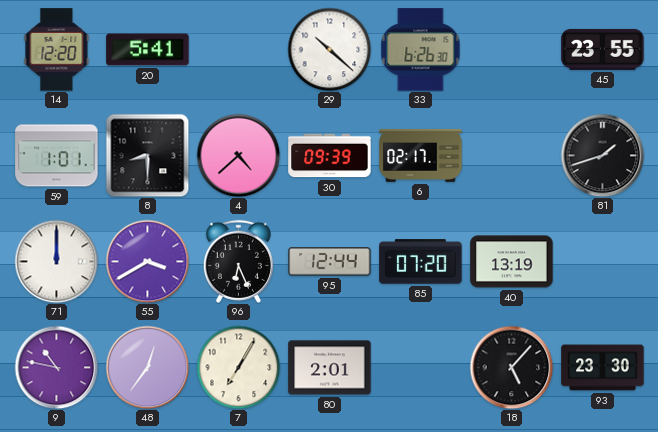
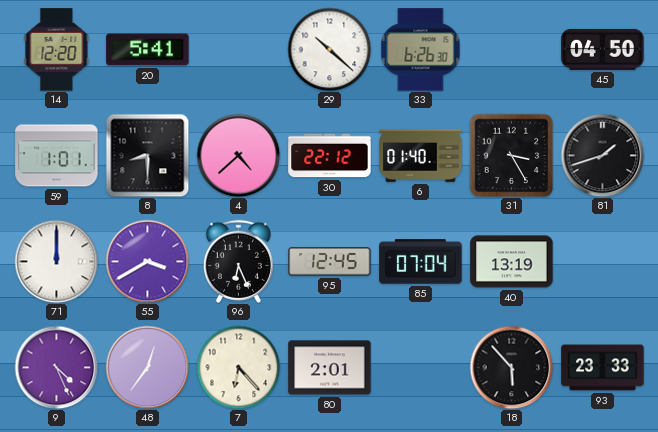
45: 23:55 -> 04:50 (603, 49)
30: 09:39 -> 22:12 (330, 156)
6: 02:17 -> 01:40 (421, 155)
31: none -> 3:25 (511, 155)
95: 12:44 -> 12:45 (330, 262)
85: 07:20 -> 07:04 (421, 262)
9: 10:47 -> 4:26 (56, 367)
7: 7:05 -> 6:23 (238, 367)
18: 5:07 -> 5:53 (511, 367)
93: 23:30 -> 23:33 (603, 368)
